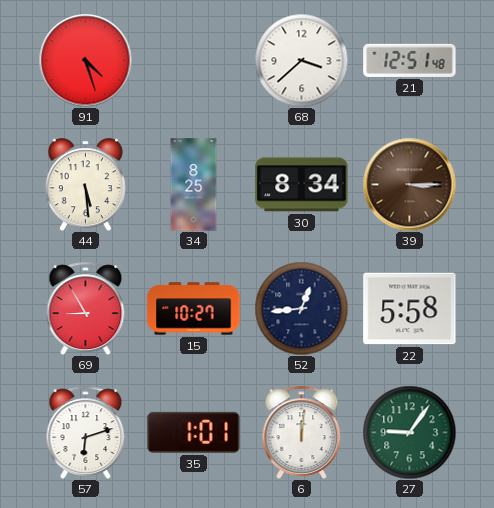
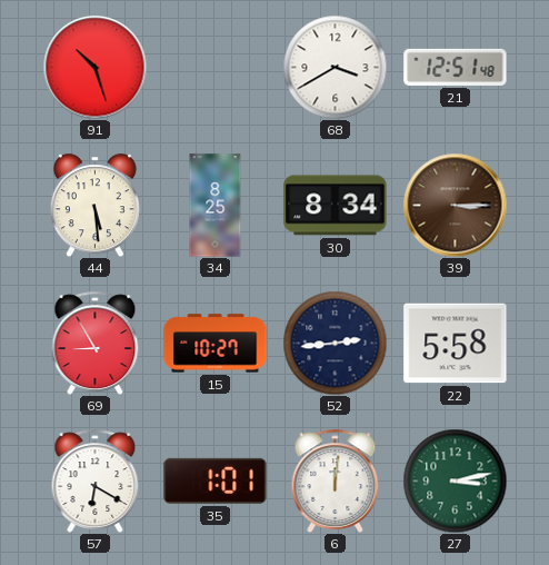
91: 4:27 -> 10:27 (94, 67)
68: 3:38 -> 3:40 (335, 67)
52: 12:44 -> 2:44 (335, 343)
57: 6:12 -> 6:20 (96, 480)
27: 9:06 -> 3:13 (455, 480)
